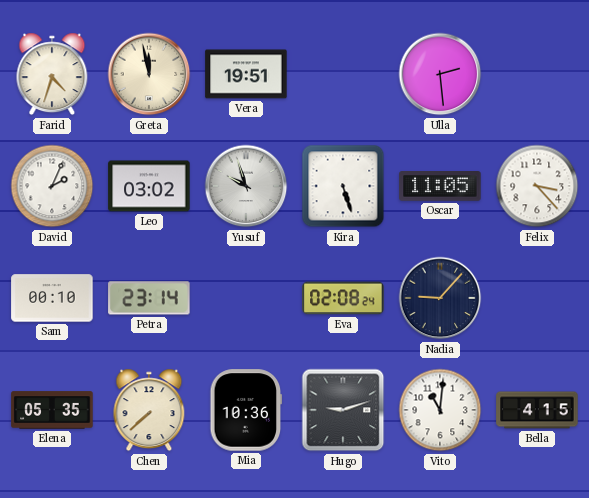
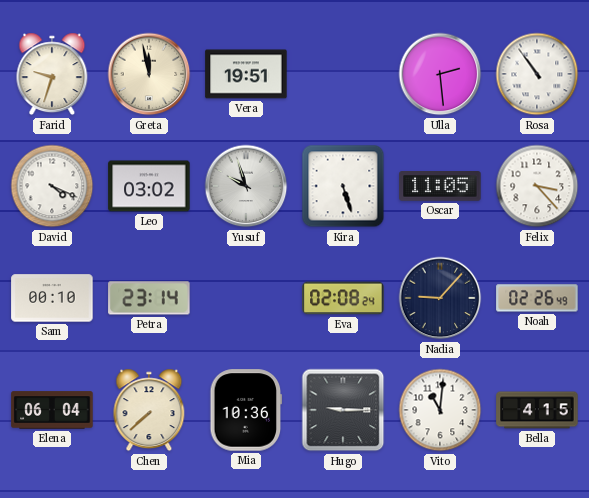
Farid: 4:33 -> 9:33 (52, 74)
Rosa: none -> 10:54 (537, 74)
David: 2:04 -> 4:19 (52, 186)
Noah: none -> 02:26 (537, 298)
Elena: 05:35 -> 06:04 (52, 410)
Hugo: 9:12 -> 9:15 (343, 410)
